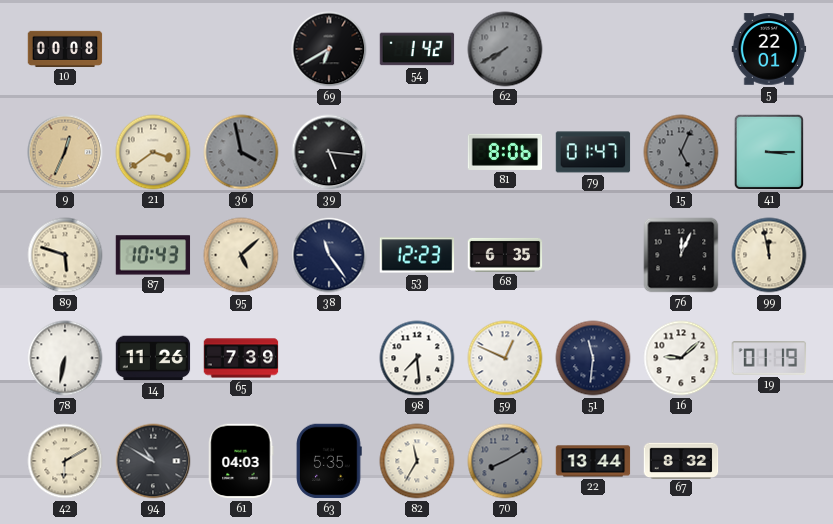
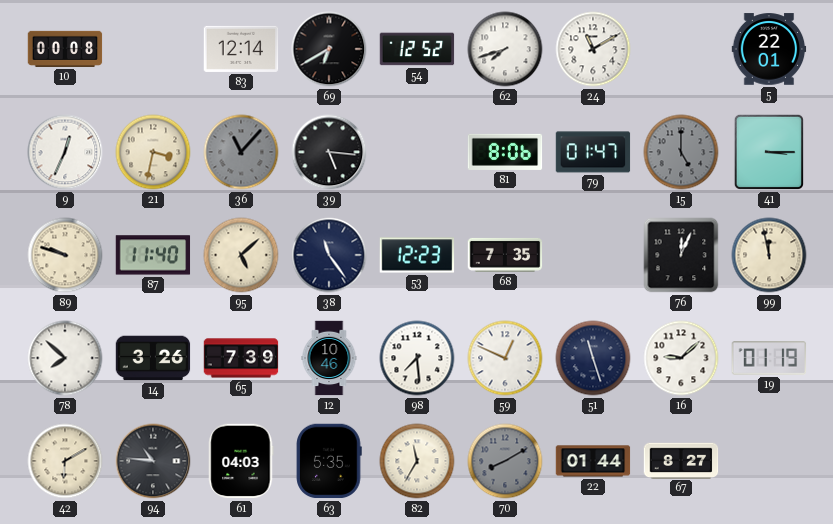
83: none -> 12:14 (241, 49)
54: 1:42 -> 12:52 (417, 49)
62: 7:40 -> 7:42 (505, 49)
62 dial: grey -> white (505, 49)
24: none -> 11:10 (593, 49)
9 dial: champagne -> white (65, 152)
21: 3:39 -> 3:32 (153, 152)
36: 3:58 -> 11:07 (241, 152)
15: 5:04 -> 5:00 (681, 152)
89: 5:48 -> 9:48 (65, 255)
87: 10:43 -> 11:40 (153, 255)
68: 6:35 -> 7:35 (505, 255)
78: 6:32 -> 7:52 (65, 358)
14: 11:26 -> 3:26 (153, 358)
12: none -> 10:46 (329, 358)
51: 11:31 -> 11:27 (593, 358)
94: 10:50 -> 10:46 (153, 461)
22: 13:44 -> 01:44 (593, 461)
67: 8:32 -> 8:27 (681, 460)
